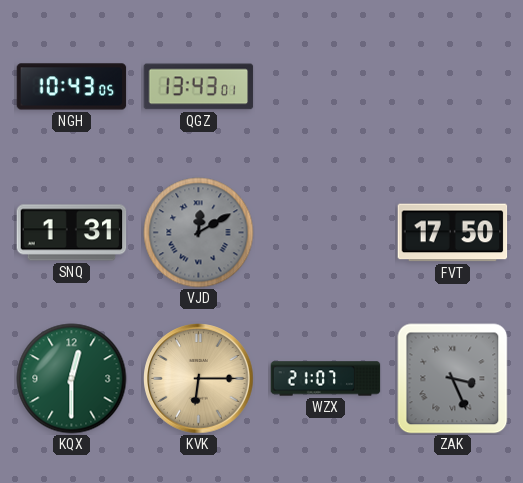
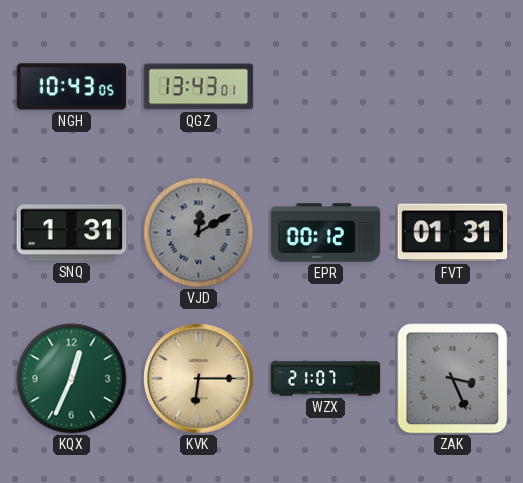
EPR: none -> 00:12 (326, 233)
FVT: 17:50 -> 01:31 (453, 233)
KQX: 12:30 -> 12:34 (72, 379)
